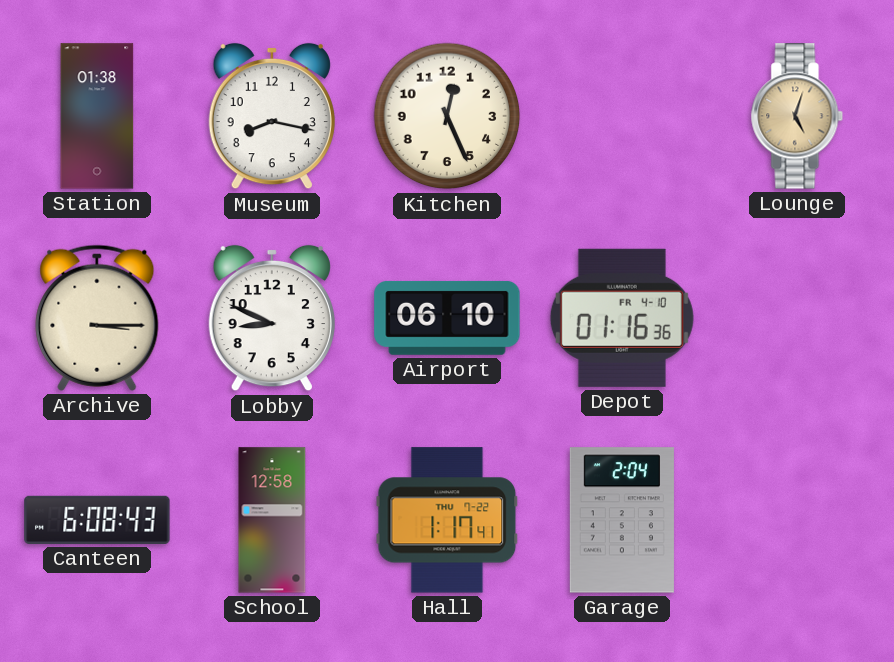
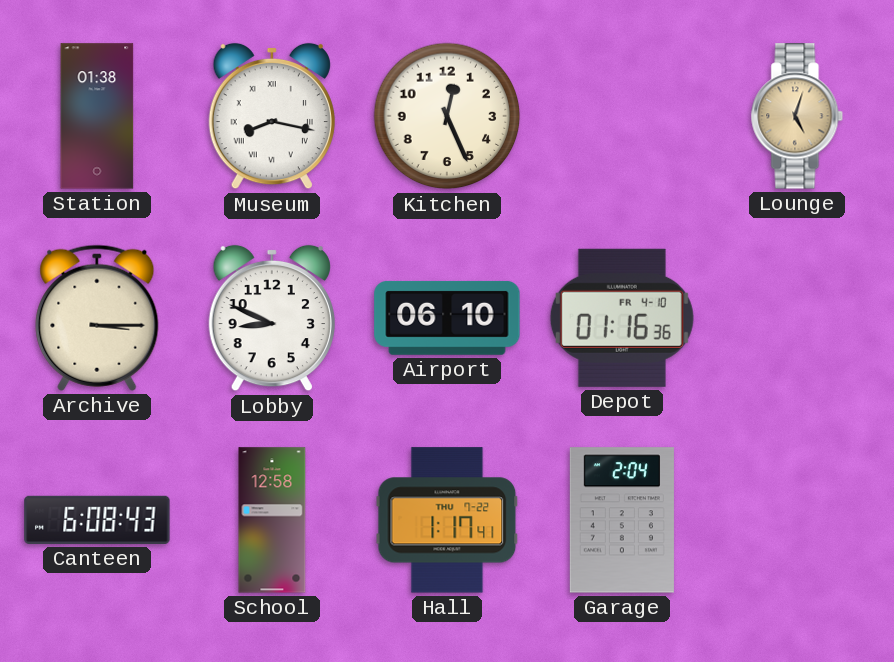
Museum numerals: Arabic -> Roman (272, 116)
